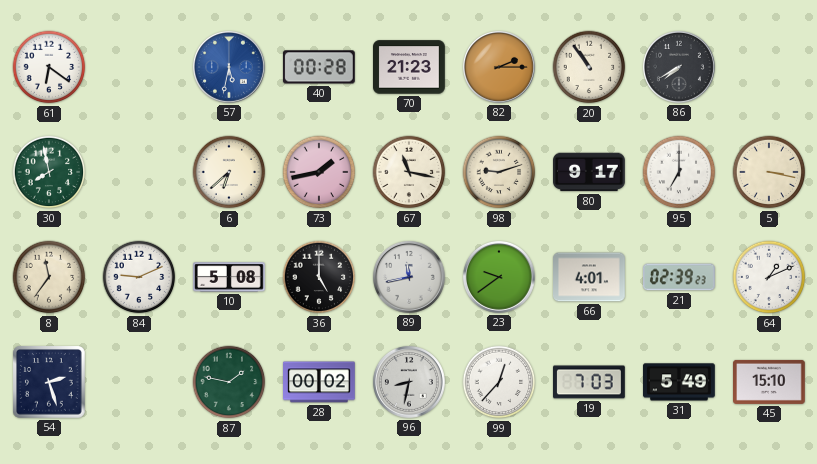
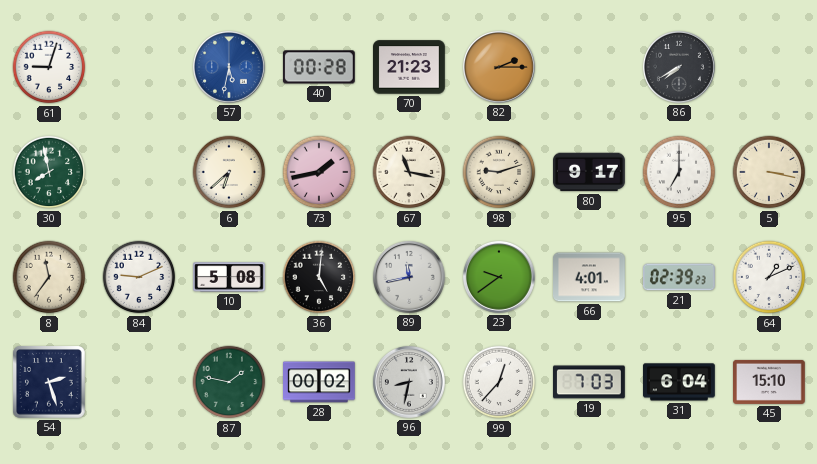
61: 6:21 -> 9:03 (49, 67)
20: 10:54 -> none (589, 67)
36: 5:00 -> 5:01 (319, 277)
31: 5:49 -> 6:04 (680, 382)
